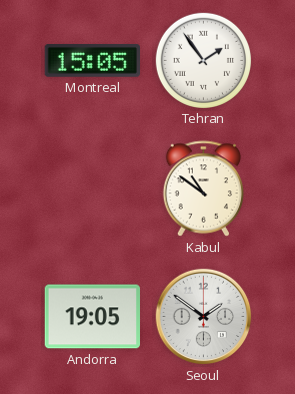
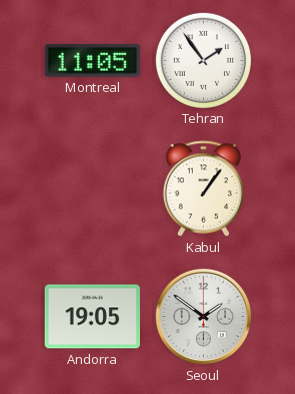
Montreal: 15:05 -> 11:05 (92, 61)
Kabul: 10:51 -> 1:06 (203, 189)
